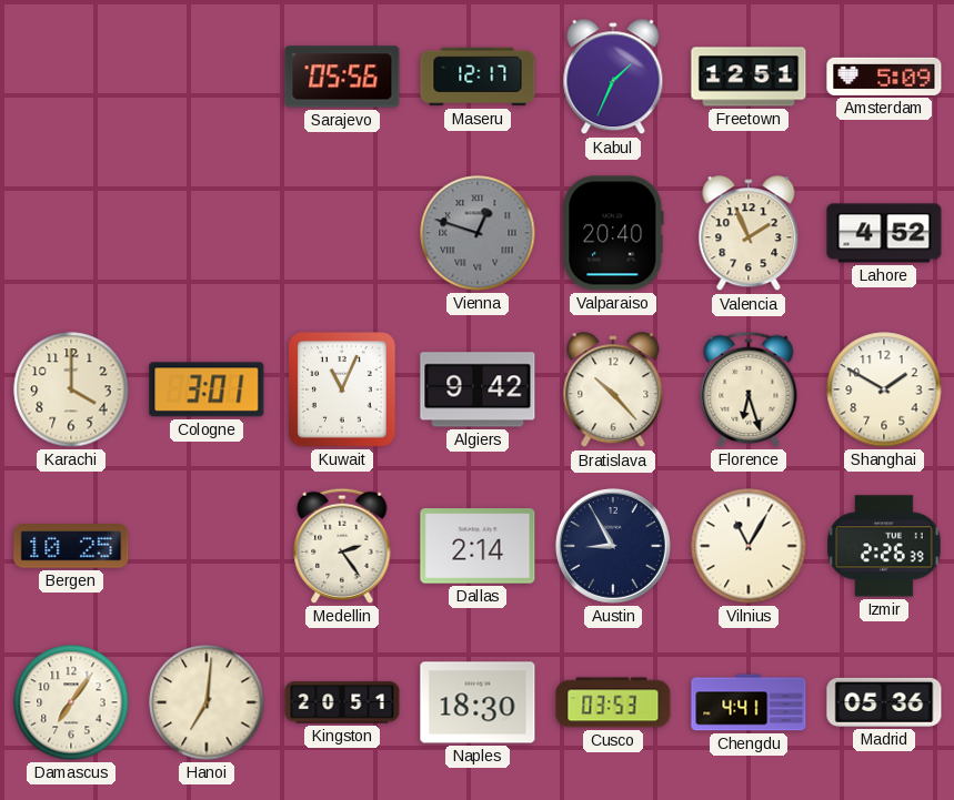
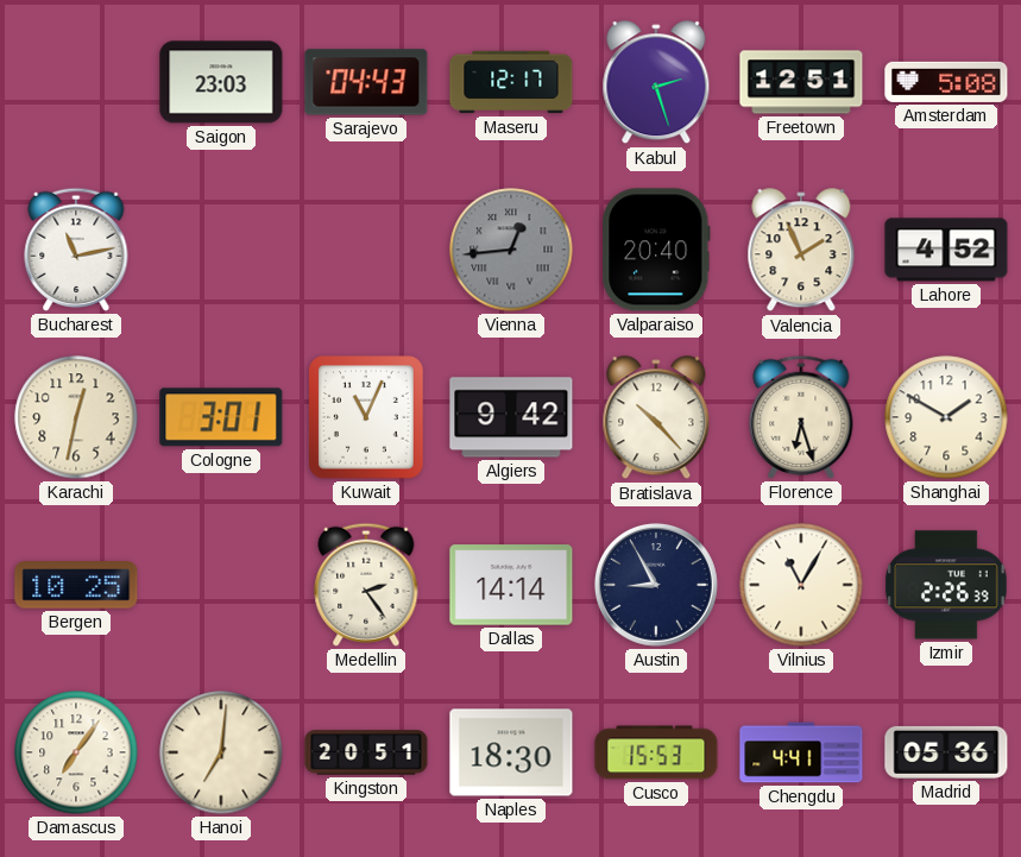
Saigon: none -> 23:03 (221, 82)
Sarajevo: 05:56 -> 04:43 (366, 82)
Kabul: 1:34 -> 2:27 (656, 83)
Amsterdam: 5:09 -> 5:08 (946, 82)
Bucharest: none -> 11:13 (76, 250)
Vienna: 12:48 -> 12:44 (511, 250)
Karachi: 4:00 -> 12:32 (76, 417)
Dallas: 2:14 -> 14:14 (511, 585)
Cusco: 03:53 -> 15:53 (656, 752)
